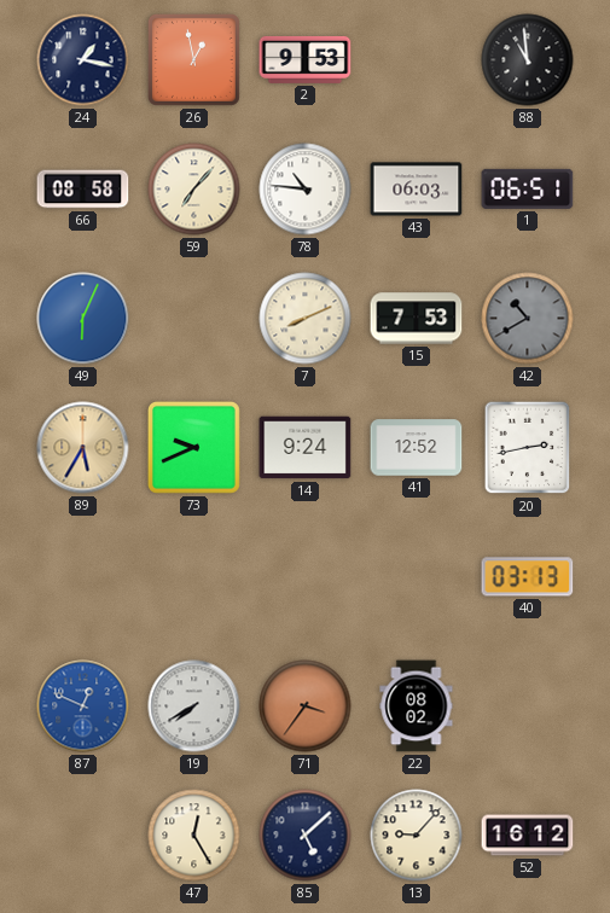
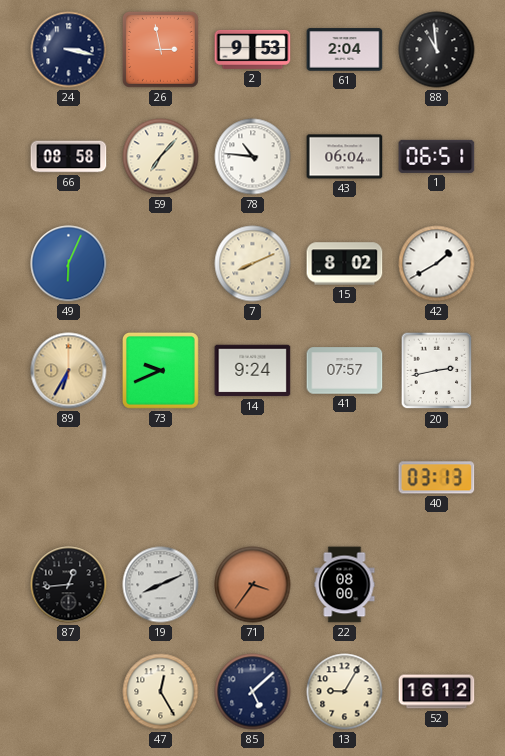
24: 1:17 -> 3:17 (69, 50)
26: 12:58 -> 2:58 (160, 49)
61: none -> 2:04 (345, 50)
43: 06:03 -> 06:04 (345, 157)
15: 7:53 -> 8:02 (345, 264)
42: 10:40 -> 1:40 (437, 264)
42 dial: grey -> white (437, 264)
89: 5:35 -> 6:35 (69, 371)
41: 12:52 -> 07:57 (345, 371)
87: 12:49 -> 12:44 (69, 585)
87 dial: blue -> black (69, 585)
19: 7:40 -> 8:11 (161, 585)
22: 08:02 -> 08:00 (345, 585)
13: 9:07 -> 9:05 (345, 692)
